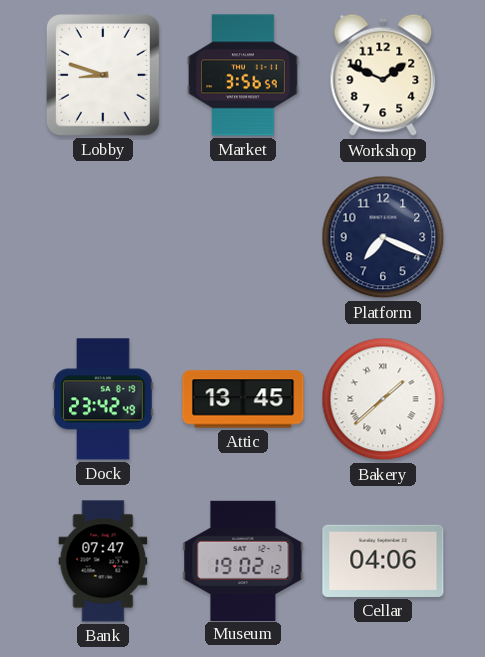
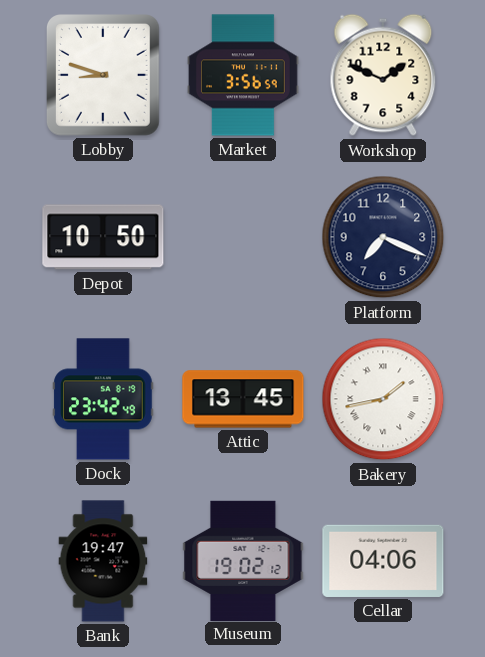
Depot: none -> 10:50 (103, 237)
Bakery: 1:38 -> 1:43 (383, 399)
Bank: 07:47 -> 19:47 (103, 561)
